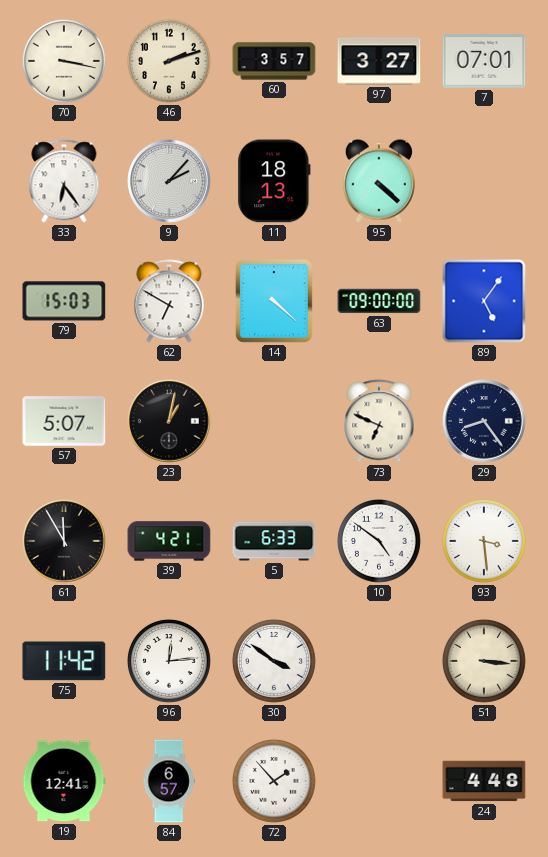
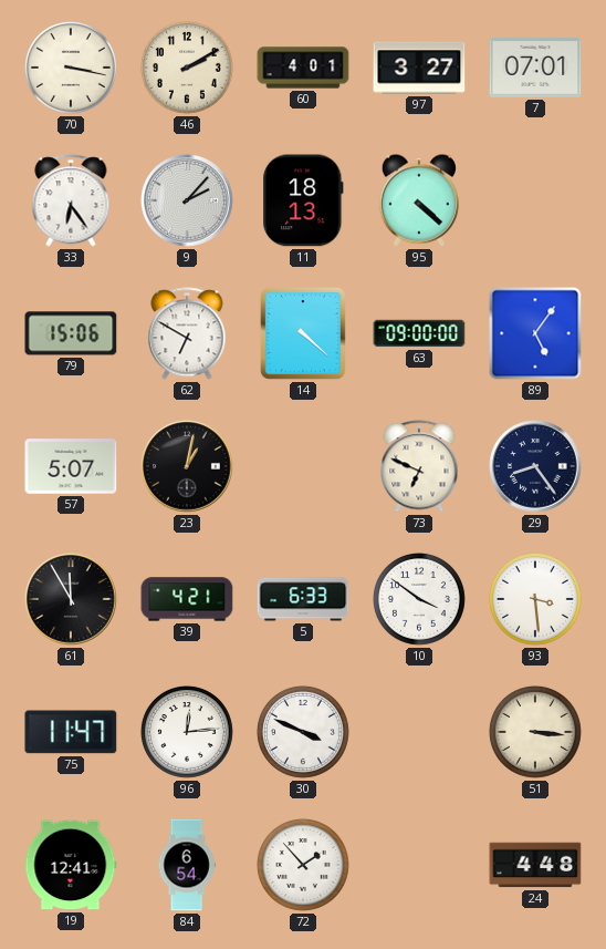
46: 2:12 -> 2:10 (188, 69)
60: 3:57 -> 4:01 (303, 68)
79: 15:03 -> 15:06 (71, 333)
10: 4:51 -> 3:51 (420, 600)
75: 11:42 -> 11:47 (71, 732)
30: 3:51 -> 3:49 (304, 733)
84: 6:57 -> 6:54 (187, 865)
